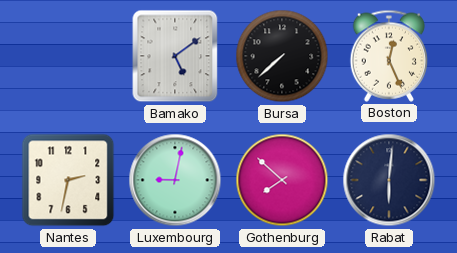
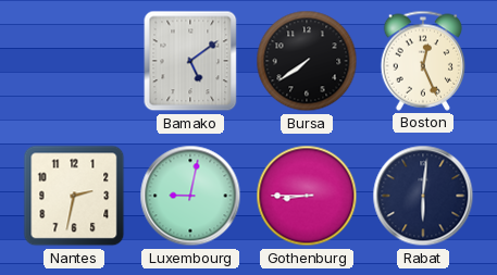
Bursa: 7:38 -> 7:39 (307, 61)
Gothenburg: 7:52 -> 8:45 (307, 196)
